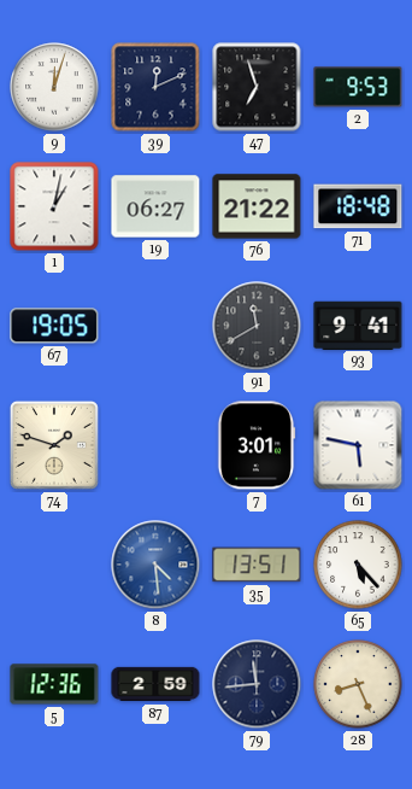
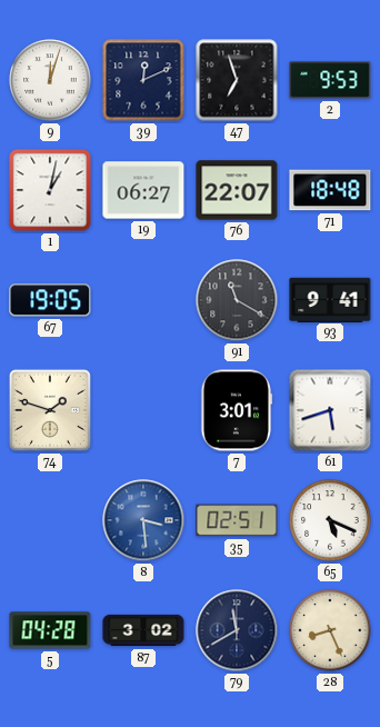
76: 21:22 -> 22:07 (237, 190)
91: 11:40 -> 11:20 (237, 300)
61: 5:47 -> 5:42 (330, 410)
8: 4:29 -> 3:29 (143, 520)
35: 13:51 -> 02:51 (237, 520)
65: 5:23 -> 5:19 (330, 520)
5: 12:36 -> 04:28 (50, 630)
87: 2:59 -> 3:02 (143, 630)
79: 11:44 -> 11:40 (237, 630)
